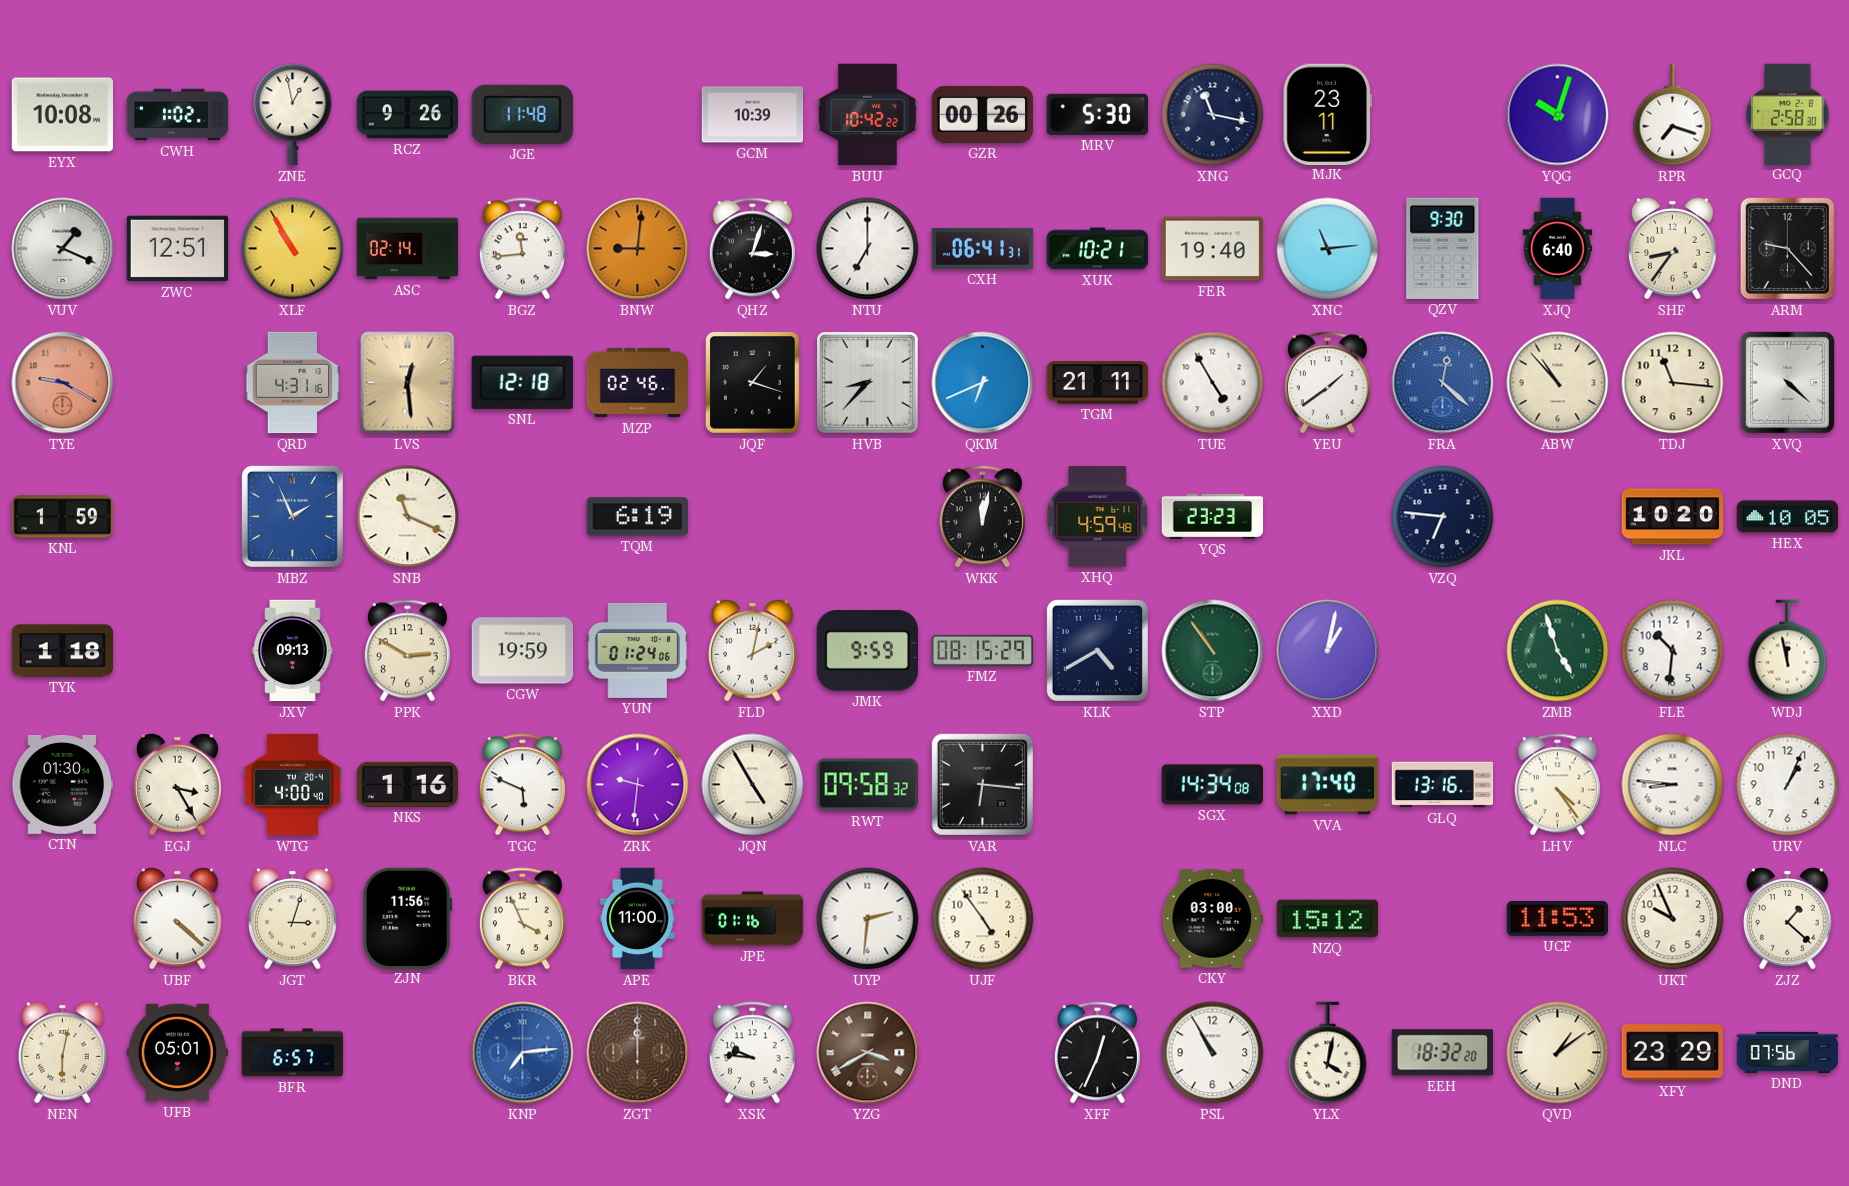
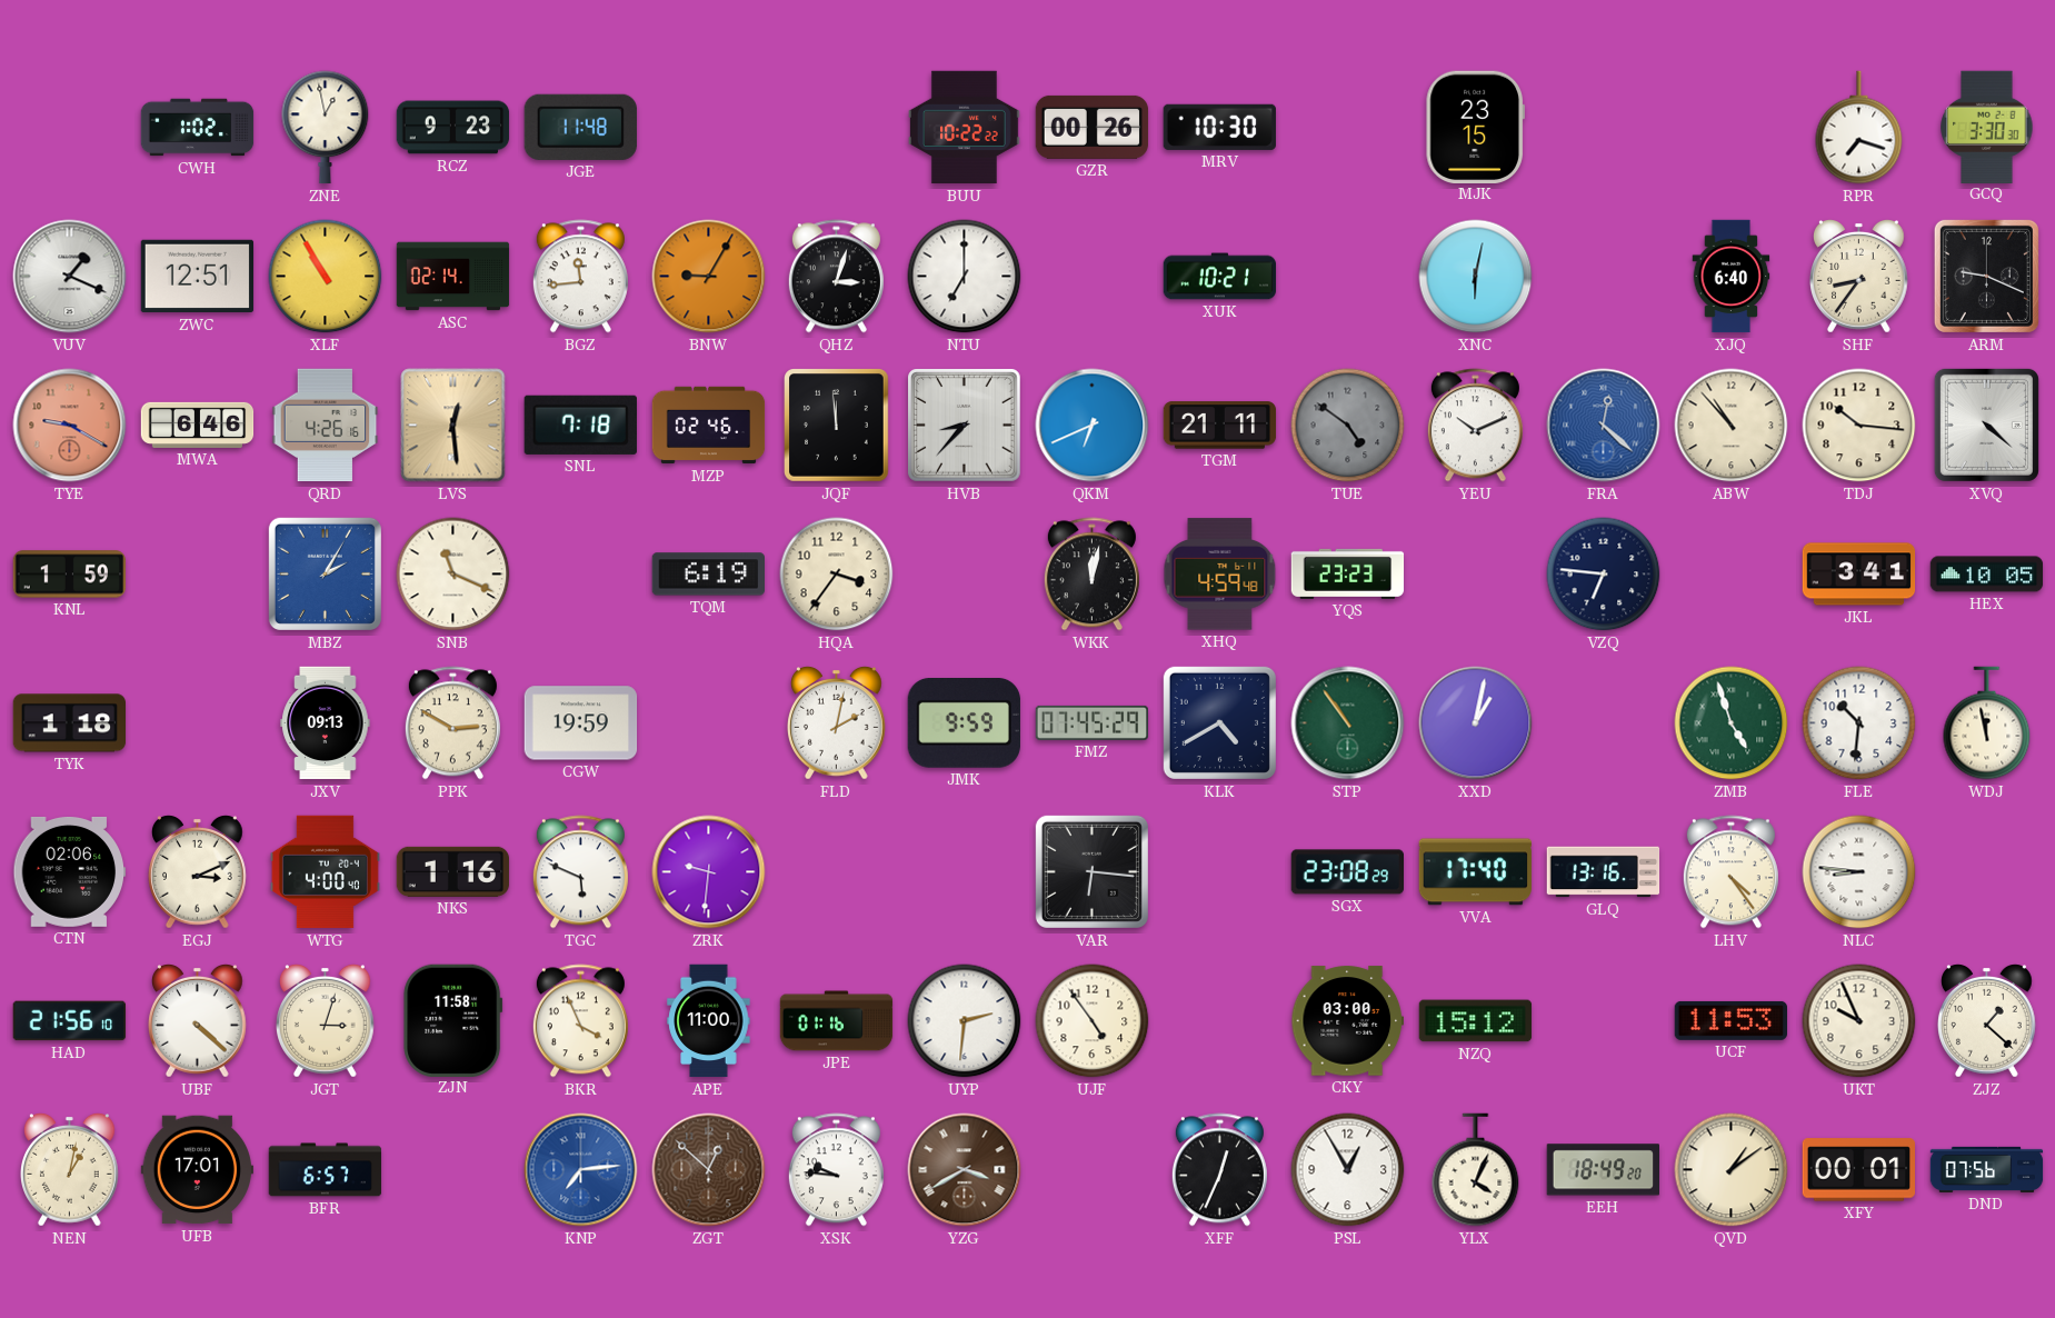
EYX: 10:08 -> none (63, 115)
RCZ: 9:26 -> 9:23 (453, 128)
GCM: 10:39 -> none (753, 115)
BUU: 10:42 -> 10:22 (964, 128)
MRV: 5:30 -> 10:30 (1219, 127)
XNG: 11:17 -> none (1213, 115)
MJK: 23:11 -> 23:15 (1475, 127)
YQG: 10:03 -> none (1558, 115)
GCQ: 2:58 -> 3:30 (1987, 127)
BNW: 9:01 -> 9:05 (709, 277)
CXH: 06:41 -> none (983, 248)
FER: 19:40 -> none (1212, 249)
XNC: 11:14 -> 6:02 (1476, 277)
QZV: 9:30 -> none (1443, 248)
ARM: 9:23 -> 9:19 (1986, 276)
MWA: none -> 6:46 (198, 425)
QRD: 4:31 -> 4:26 (326, 426)
SNL: 12:18 -> 7:18 (580, 425)
JQF: 1:18 -> 11:59 (837, 426)
TUE: 4:55 -> 4:51 (1348, 426)
TUE dial: white -> grey (1348, 426)
YEU: 1:39 -> 10:11 (1475, 426)
TDJ: 11:16 -> 10:16 (1859, 426)
MBZ: 1:56 -> 2:05 (325, 573)
HQA: none -> 3:36 (837, 575)
JKL: 10:20 -> 3:41 (1859, 575)
YUN: 01:24 -> none (638, 650)
FMZ: 08:15 -> 07:45 (1093, 722)
CTN: 01:30 -> 02:06 (70, 871)
EGJ: 3:25 -> 3:11 (198, 872)
JQN: 4:55 -> none (753, 785)
RWT: 09:58 -> none (867, 785)
SGX: 14:34 -> 23:08 (1348, 872)
URV: 1:04 -> none (1788, 785)
HAD: none -> 21:56 (70, 1021)
ZJN: 11:56 -> 11:58 (453, 1020)
NEN: 6:02 -> 1:02 (70, 1170)
UFB: 05:01 -> 17:01 (198, 1170)
ZGT: 12:00 -> 12:52 (709, 1170)
PSL: 10:55 -> 12:55 (1348, 1170)
YLX: 4:02 -> 4:04 (1476, 1170)
EEH: 18:32 -> 18:49 (1603, 1170)
XFY: 23:29 -> 00:01 (1858, 1170)
